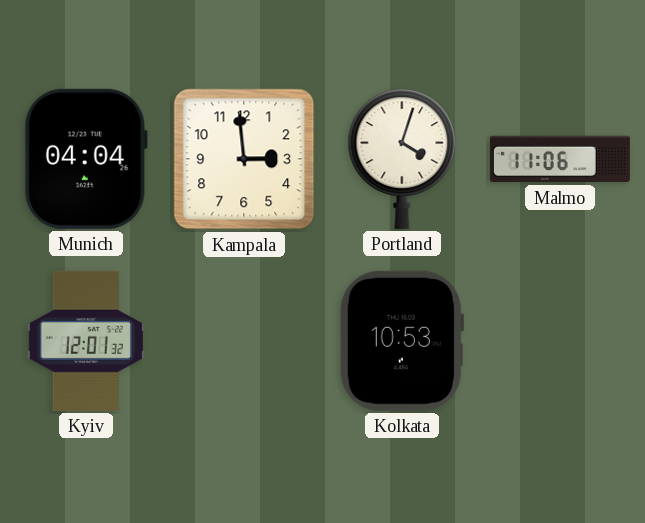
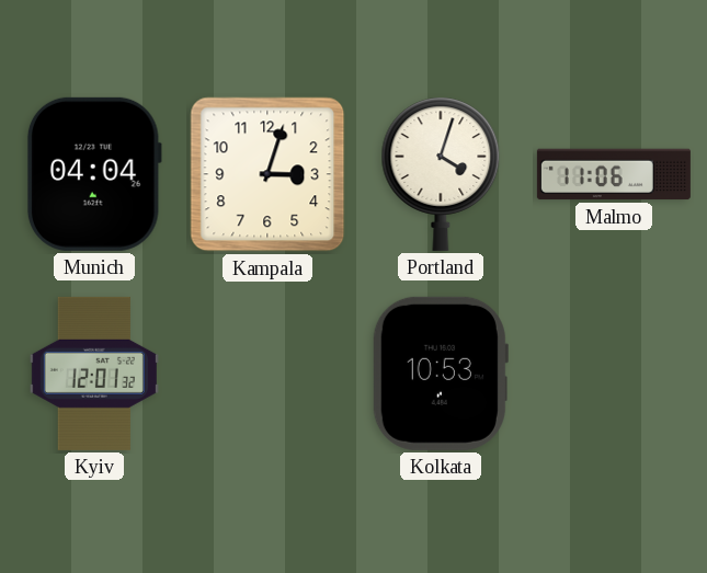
Kampala: 2:59 -> 3:03 (267, 174)
